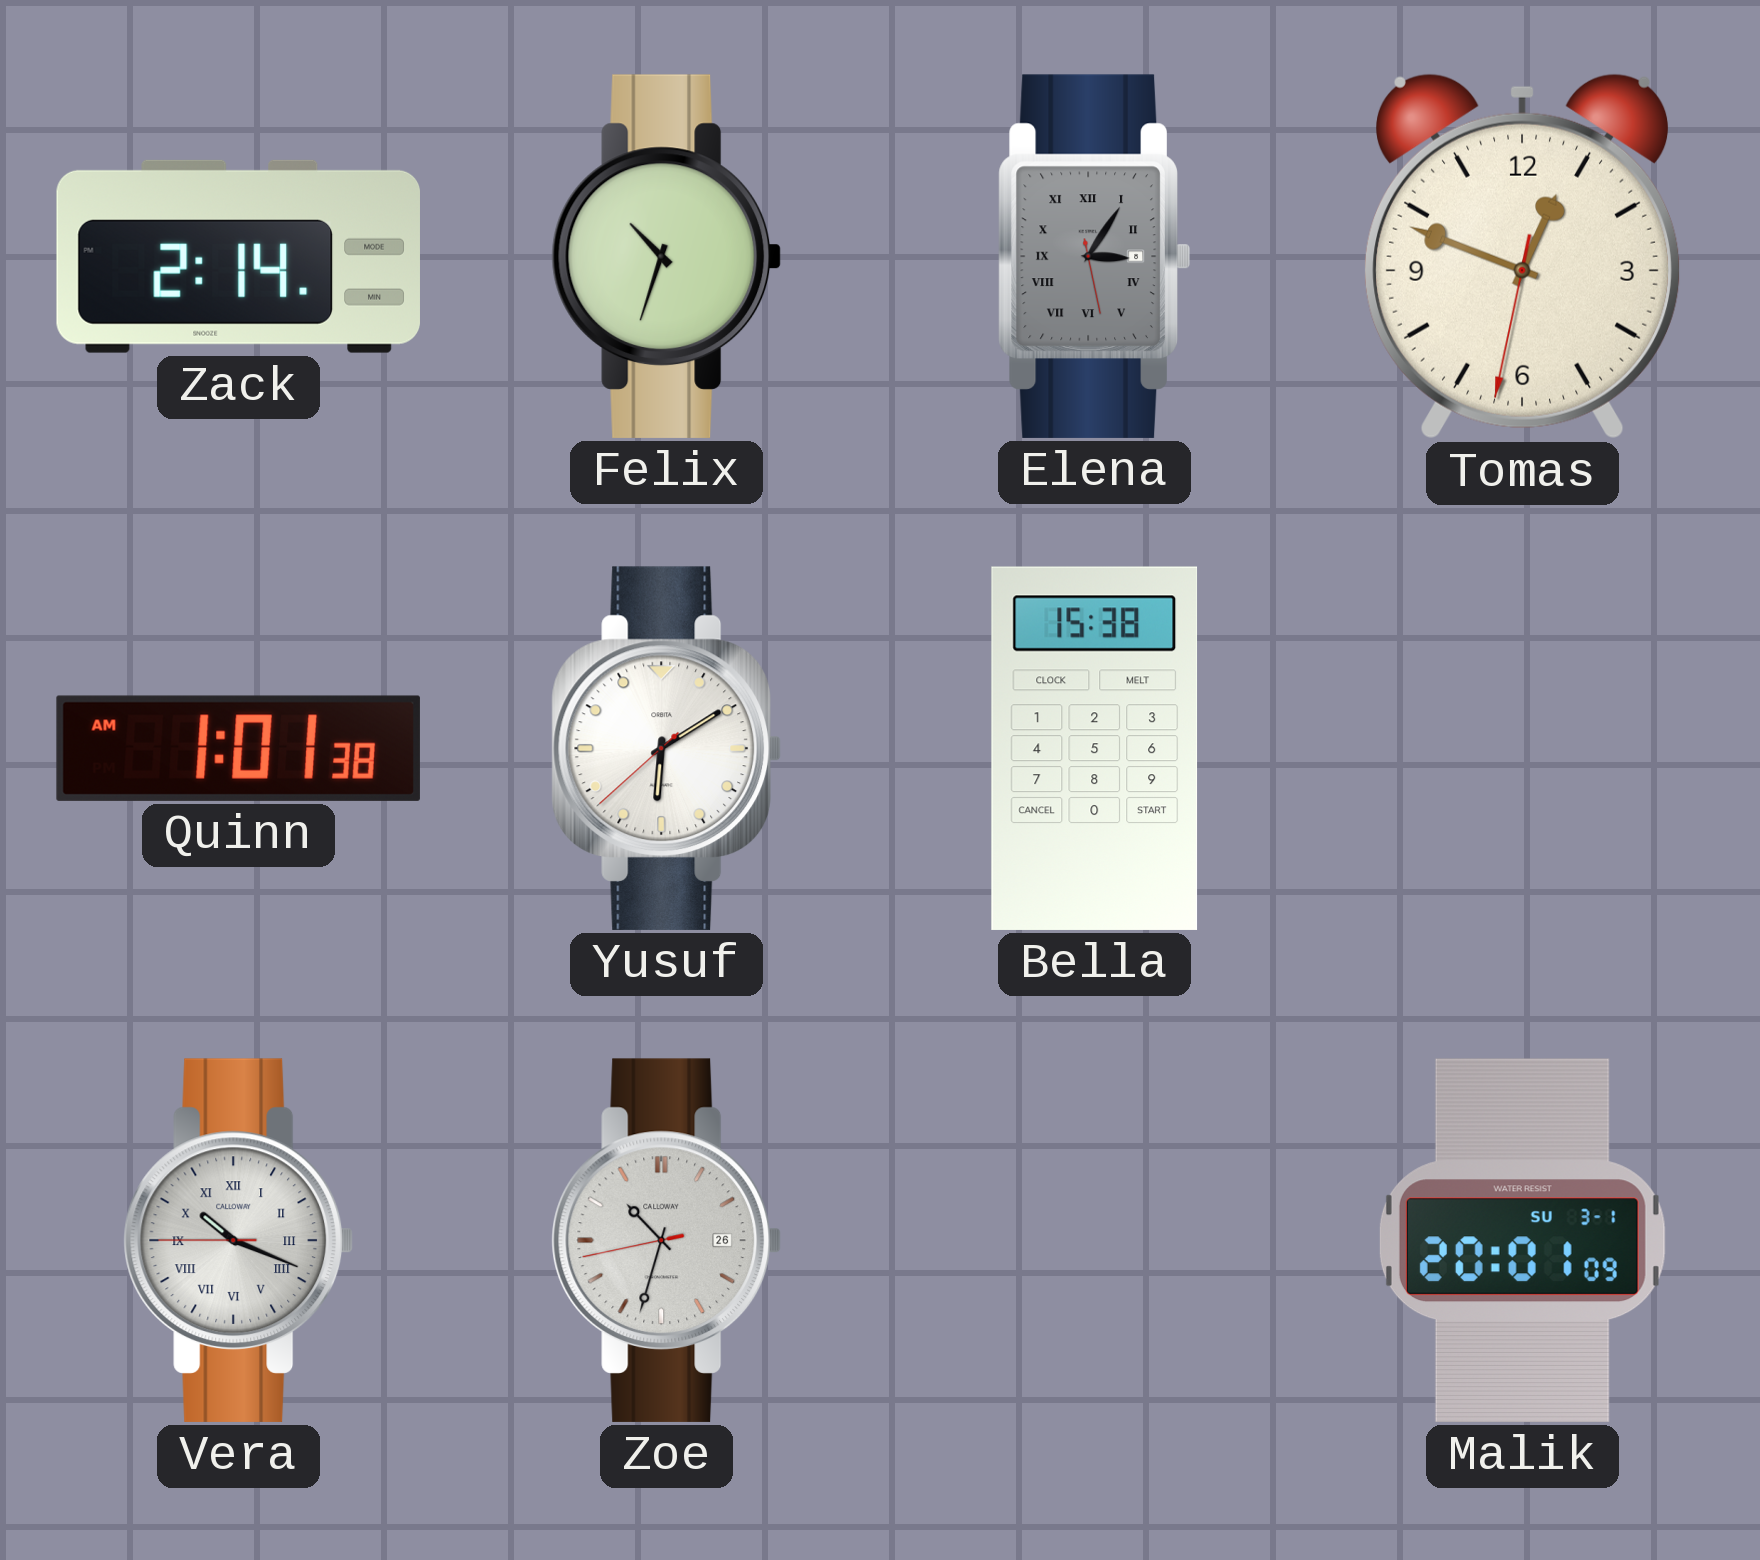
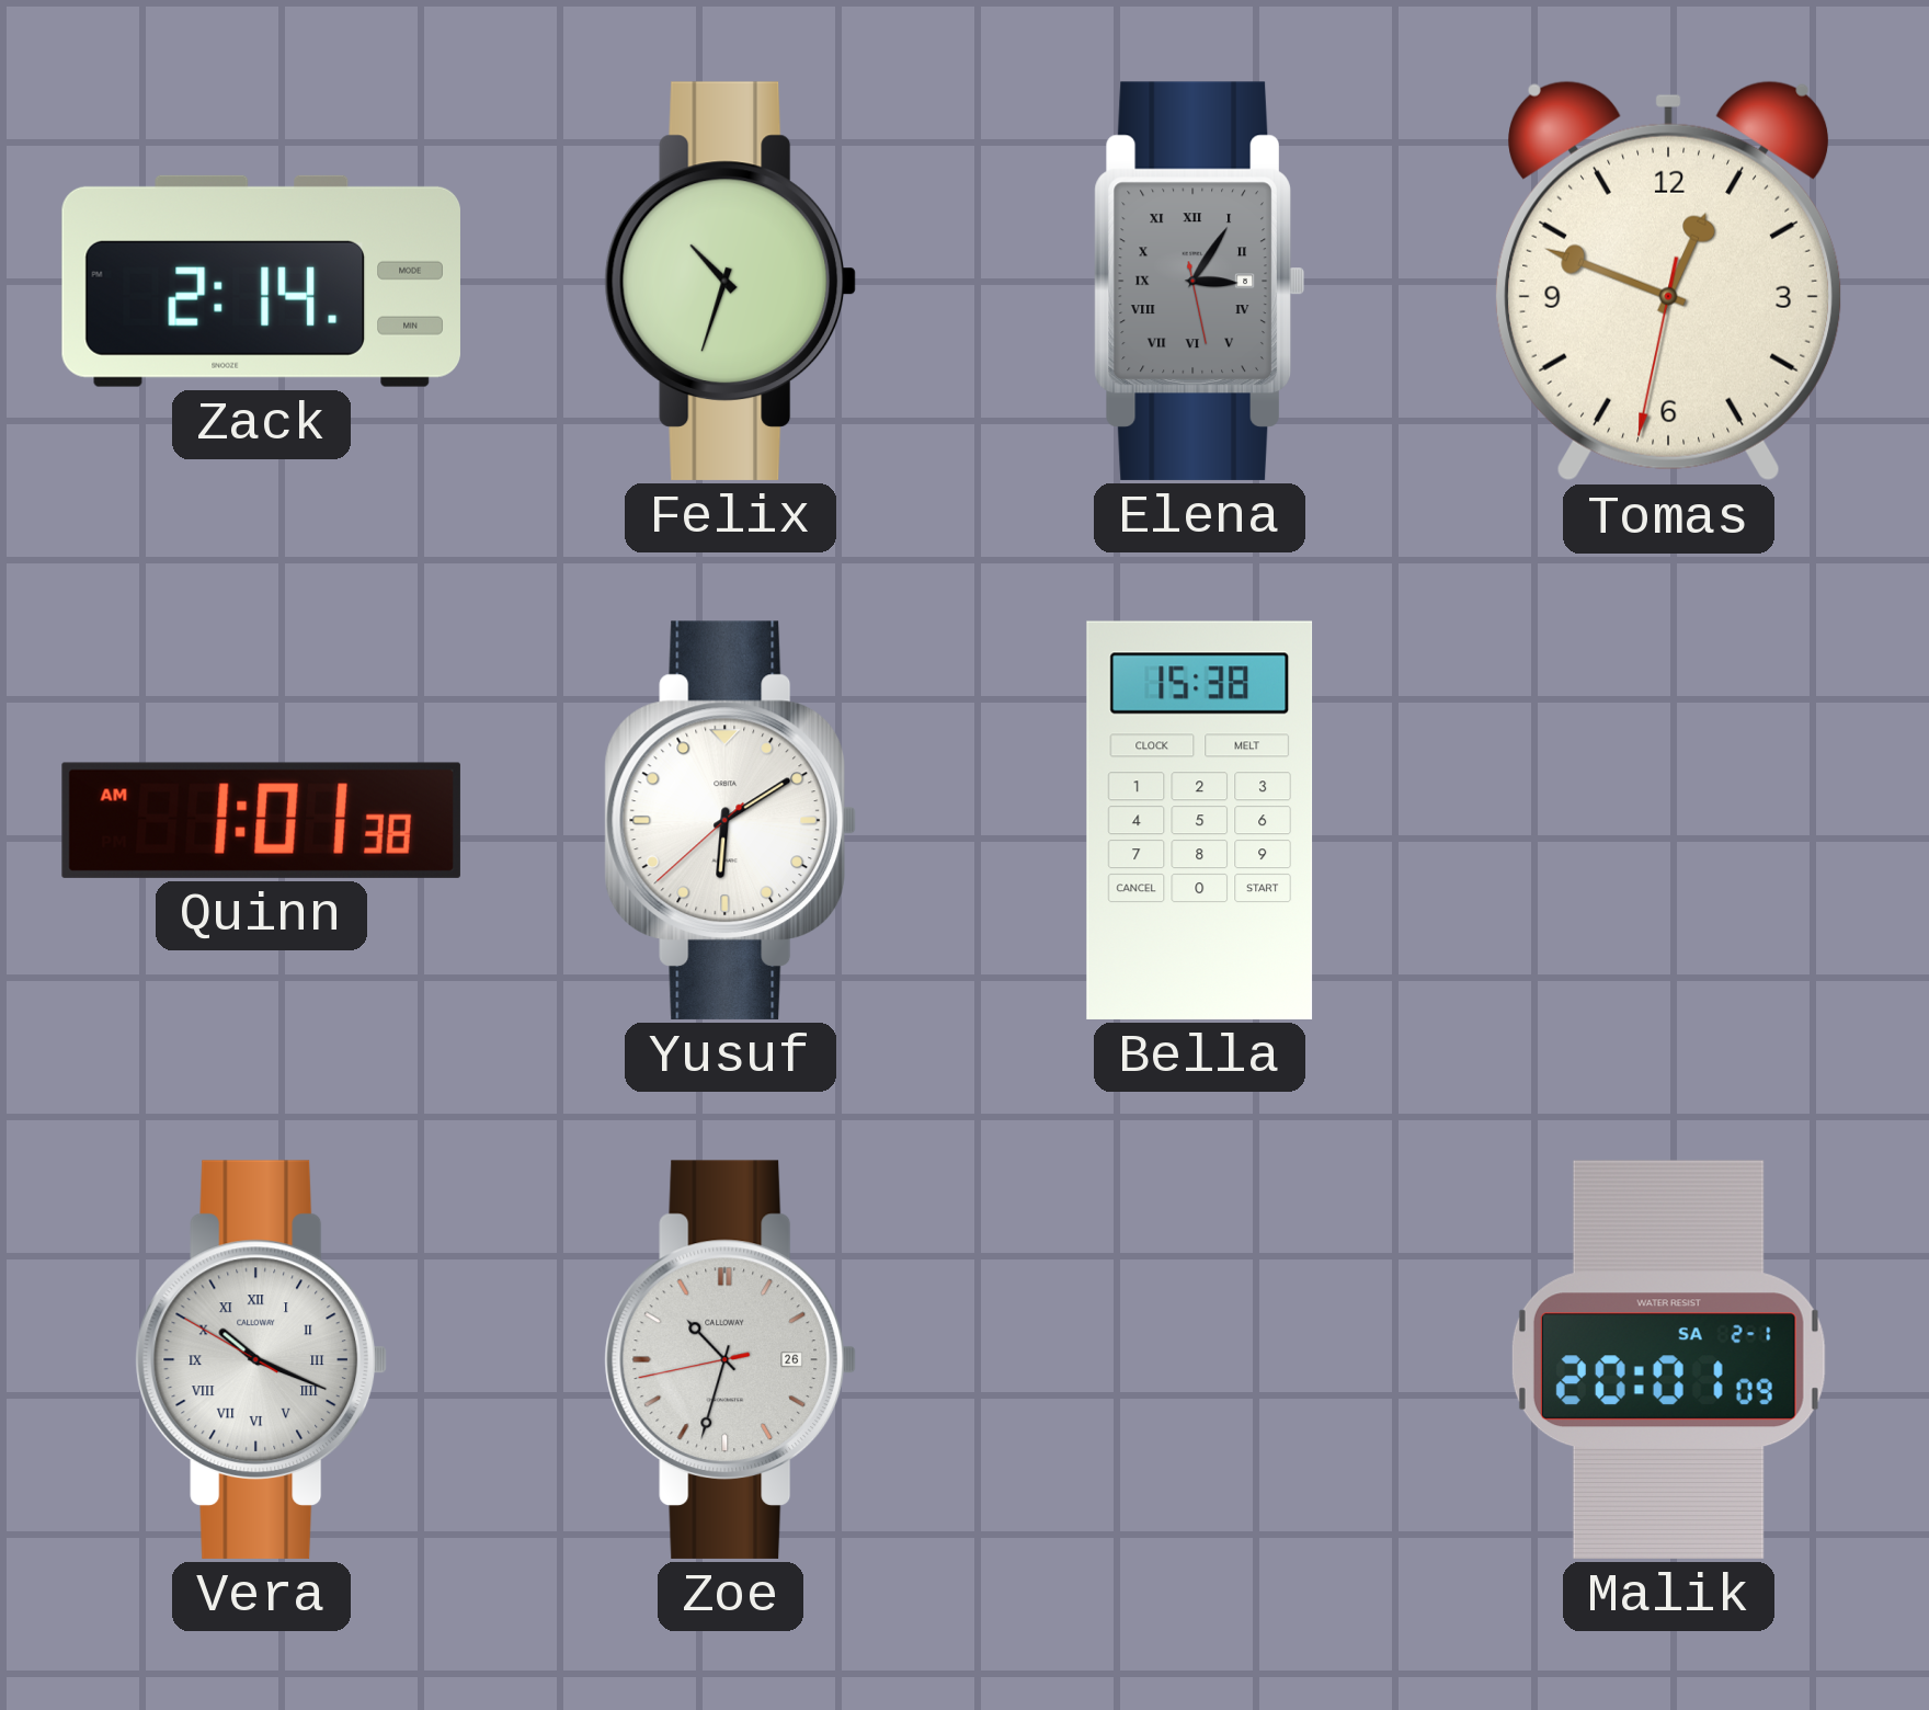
Vera: 10:18:45 -> 10:18:50 (261, 1359)
Malik date: SU 3-1 -> SA 2-1 (1668, 1359)
